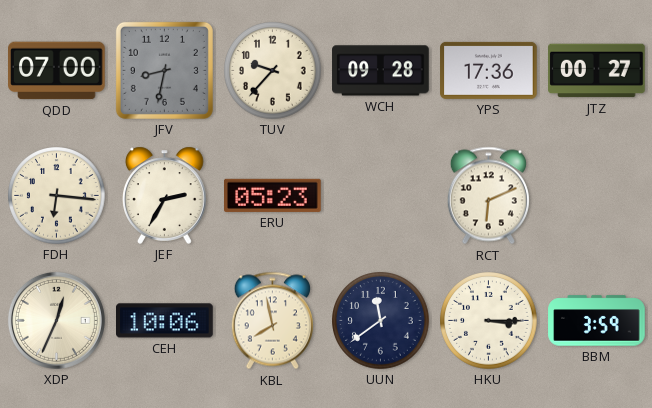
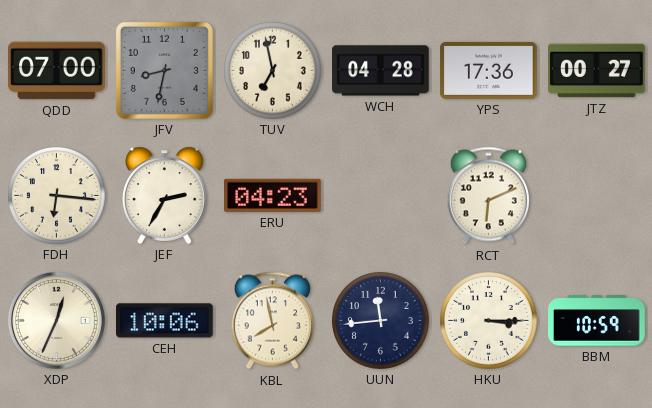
TUV: 9:37 -> 6:58 (273, 71)
WCH: 09:28 -> 04:28 (381, 71)
ERU: 05:23 -> 04:23 (273, 195)
UUN: 11:39 -> 11:44 (381, 321)
BBM: 3:59 -> 10:59 (597, 321)
